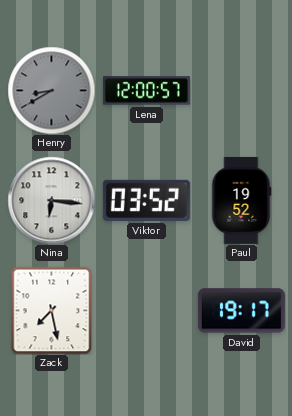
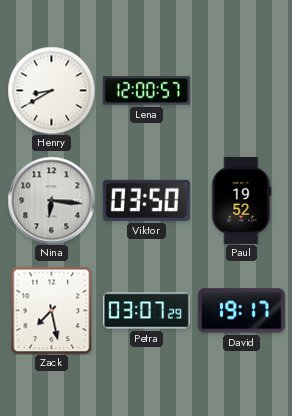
Henry dial: grey -> white (51, 90)
Viktor: 03:52 -> 03:50 (146, 200)
Petra: none -> 03:07 (146, 311)
